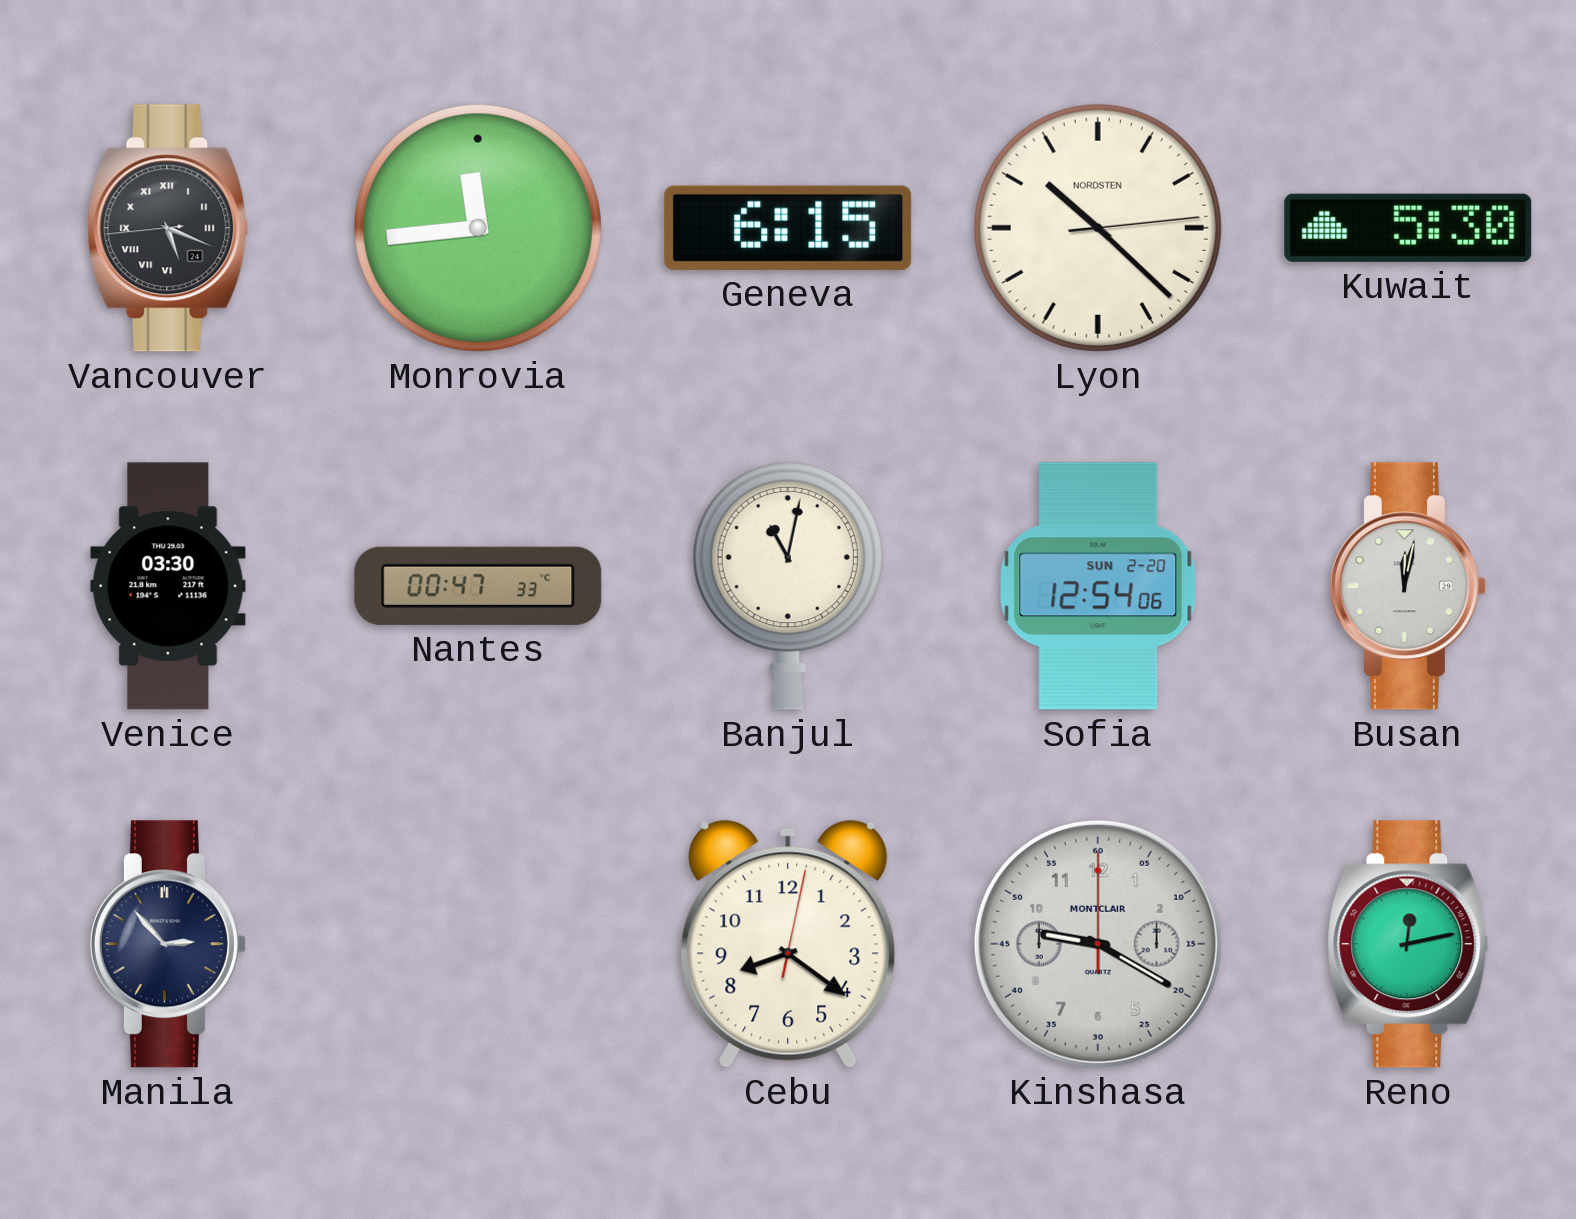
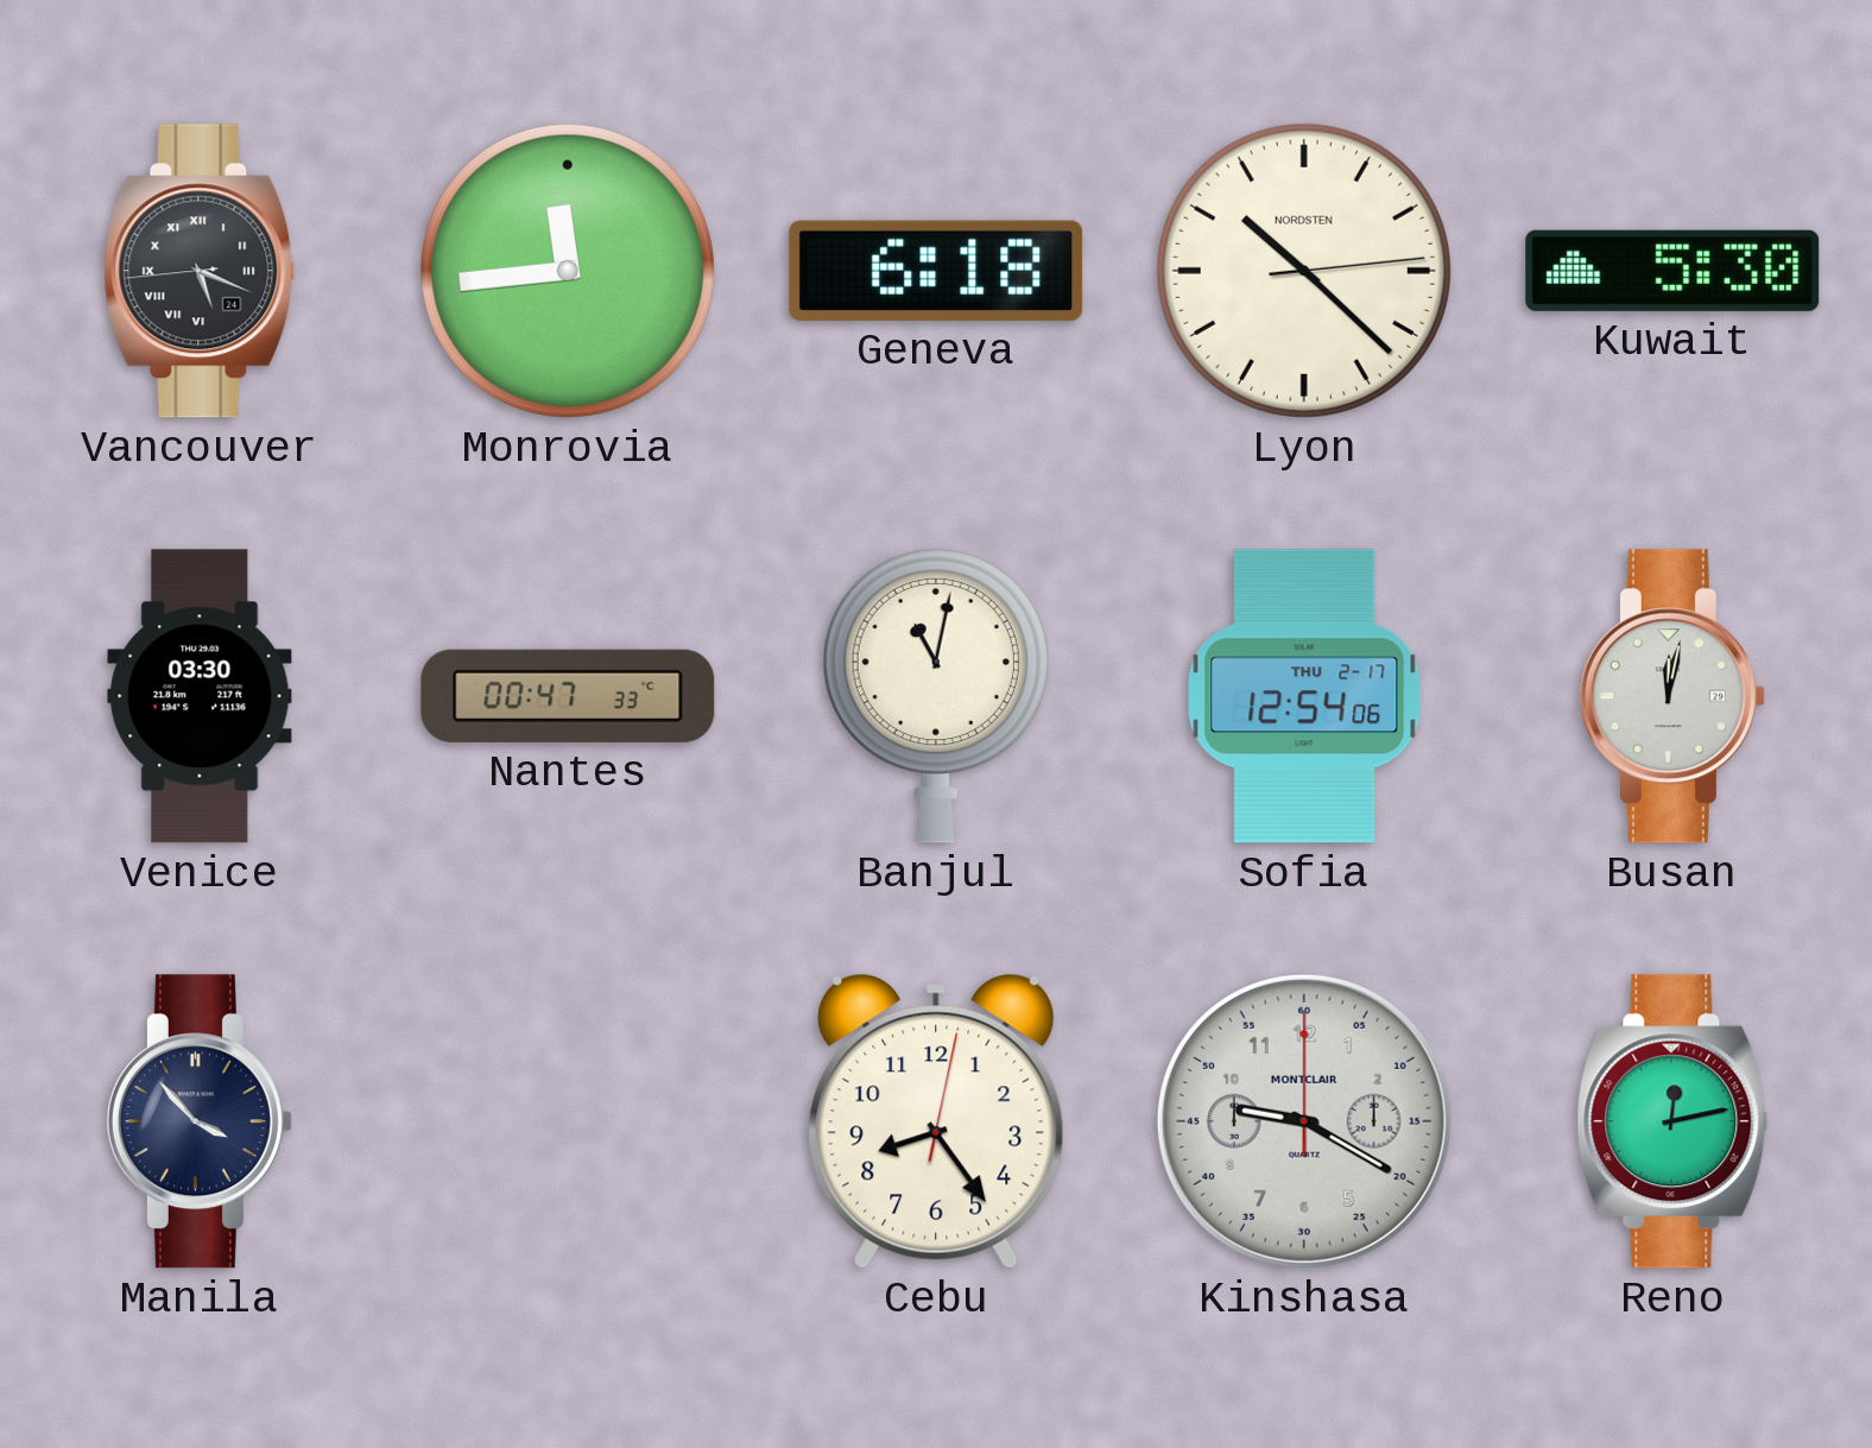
Geneva: 6:15 -> 6:18 (936, 271)
Sofia date: SUN 2-20 -> THU 2-17 (1304, 696)
Manila: 2:53 -> 3:53 (200, 1121)
Cebu: 8:21 -> 8:24 (936, 1121)
